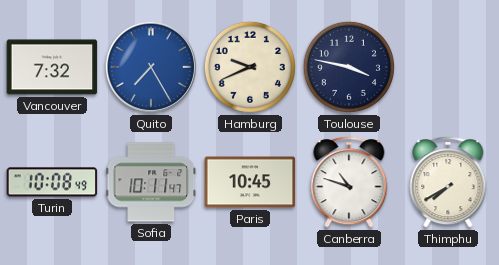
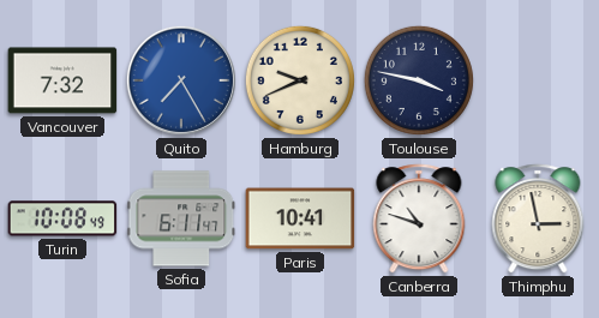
Sofia: 10:11 -> 6:11 (181, 218)
Paris: 10:45 -> 10:41 (300, 218)
Thimphu: 7:40 -> 2:58 (538, 218)
